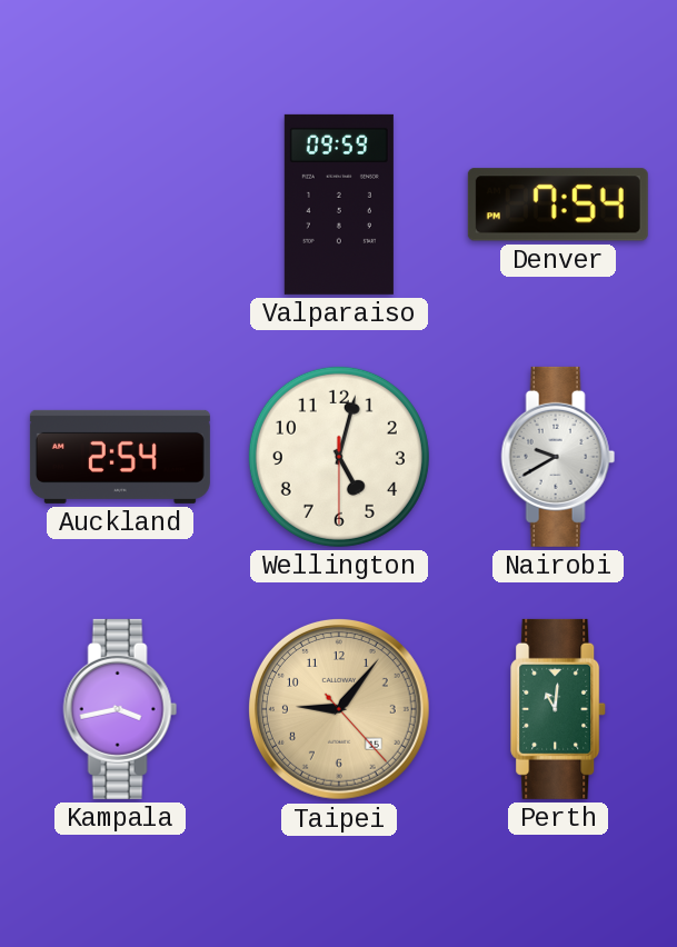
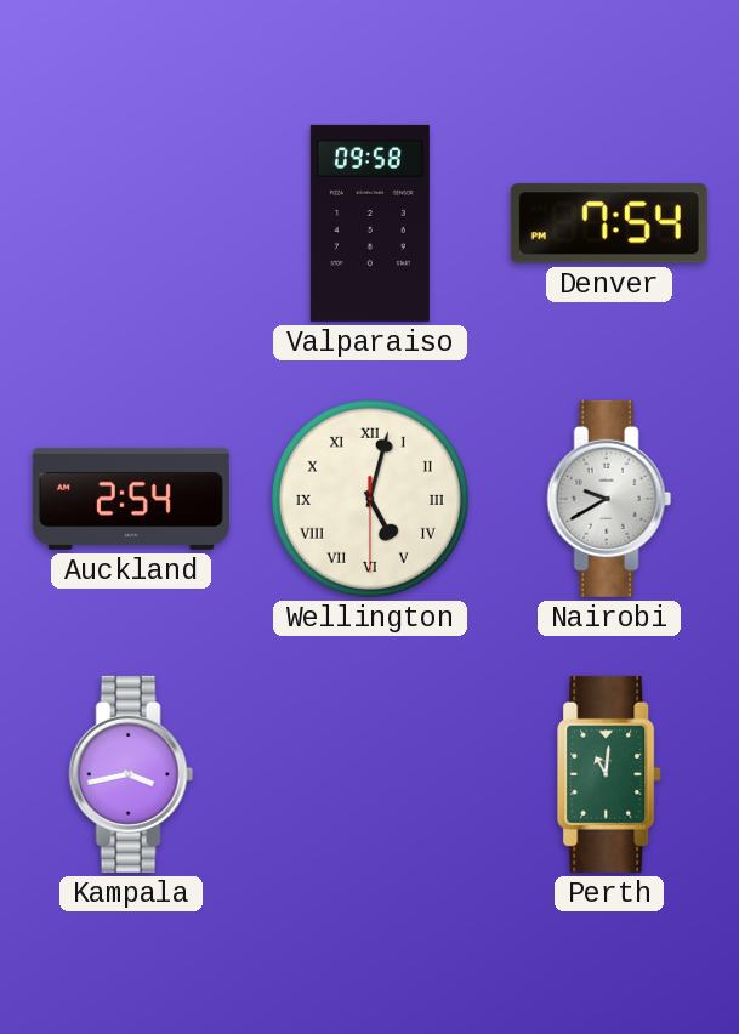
Valparaiso: 09:59 -> 09:58 (370, 223)
Wellington numerals: Arabic -> Roman (370, 499)
Taipei: 9:06 -> none (339, 709)
